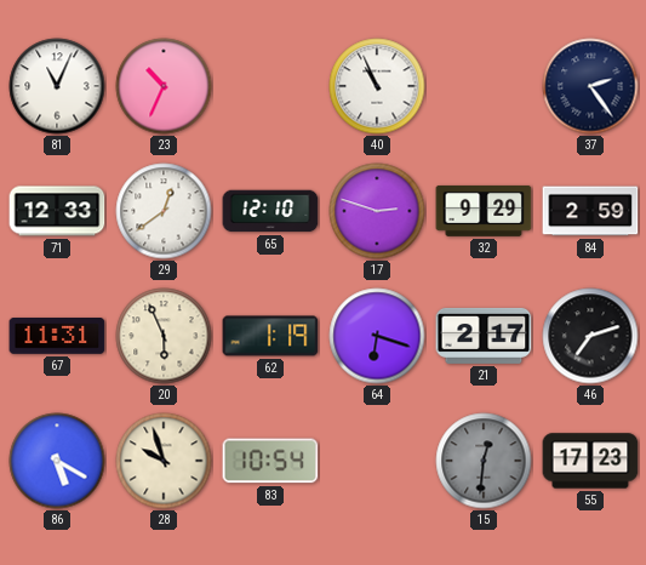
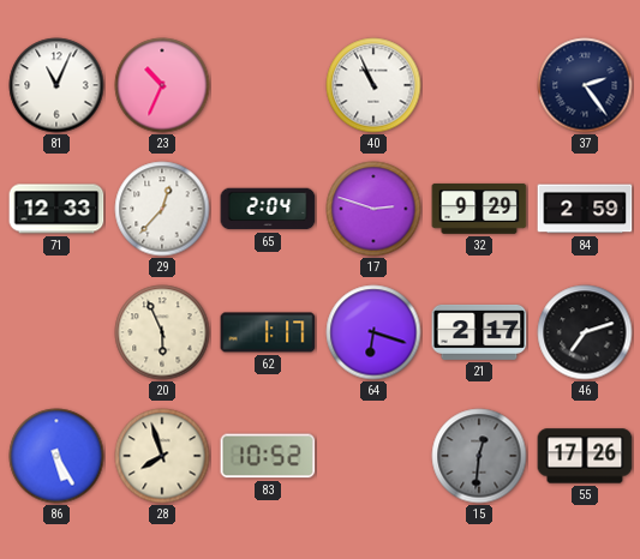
29: 12:39 -> 12:37 (162, 209)
65: 12:10 -> 2:04 (268, 209)
67: 11:31 -> none (57, 337)
62: 1:19 -> 1:17 (268, 332)
86: 5:20 -> 5:25 (56, 456)
28: 9:57 -> 7:57 (162, 456)
83: 10:54 -> 10:52 (268, 456)
55: 17:23 -> 17:26 (585, 456)
